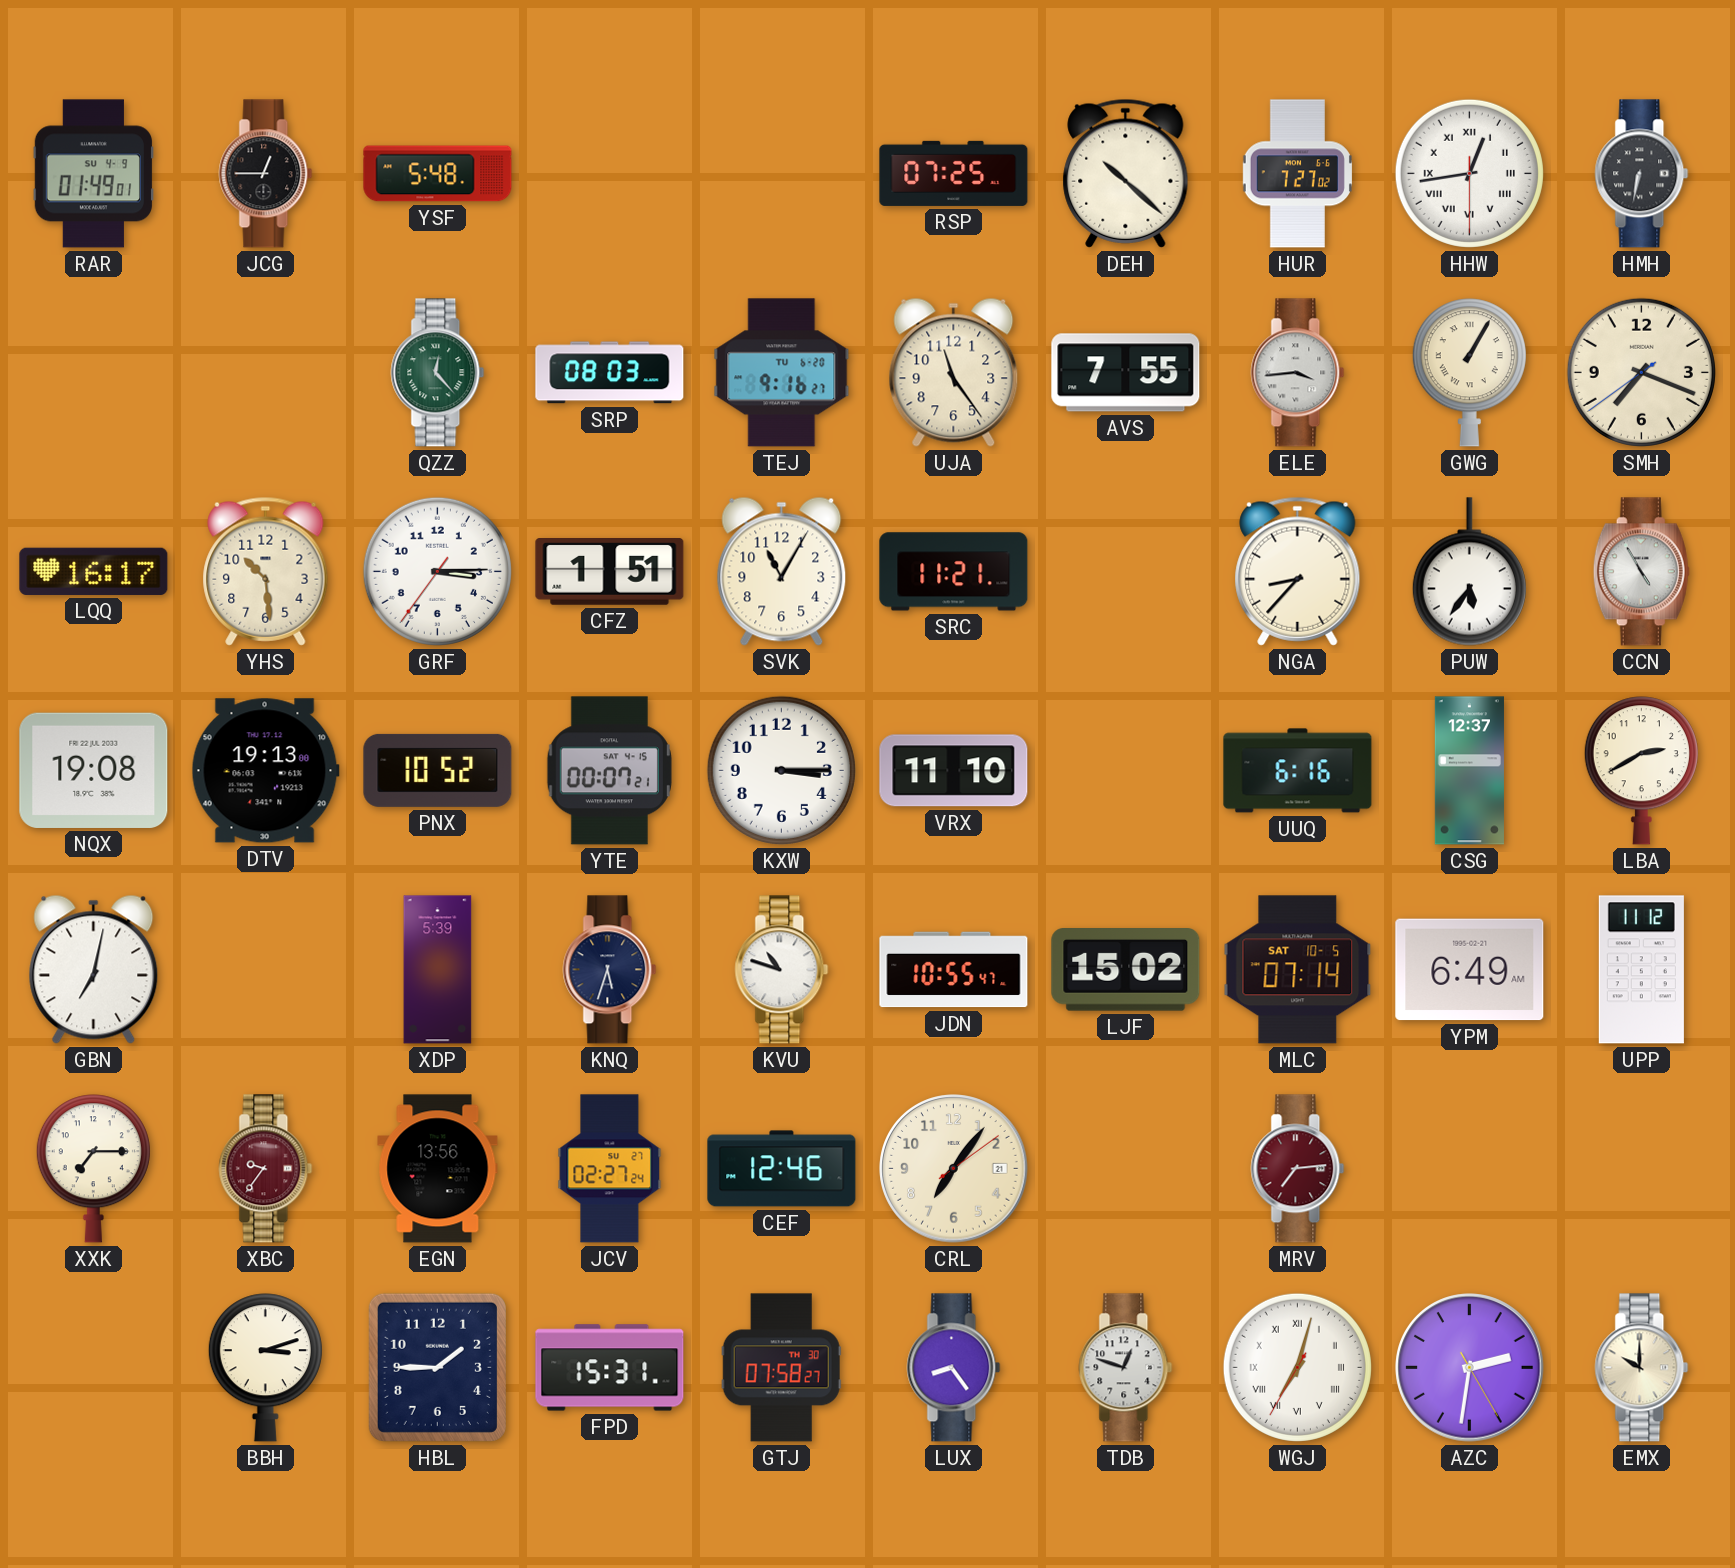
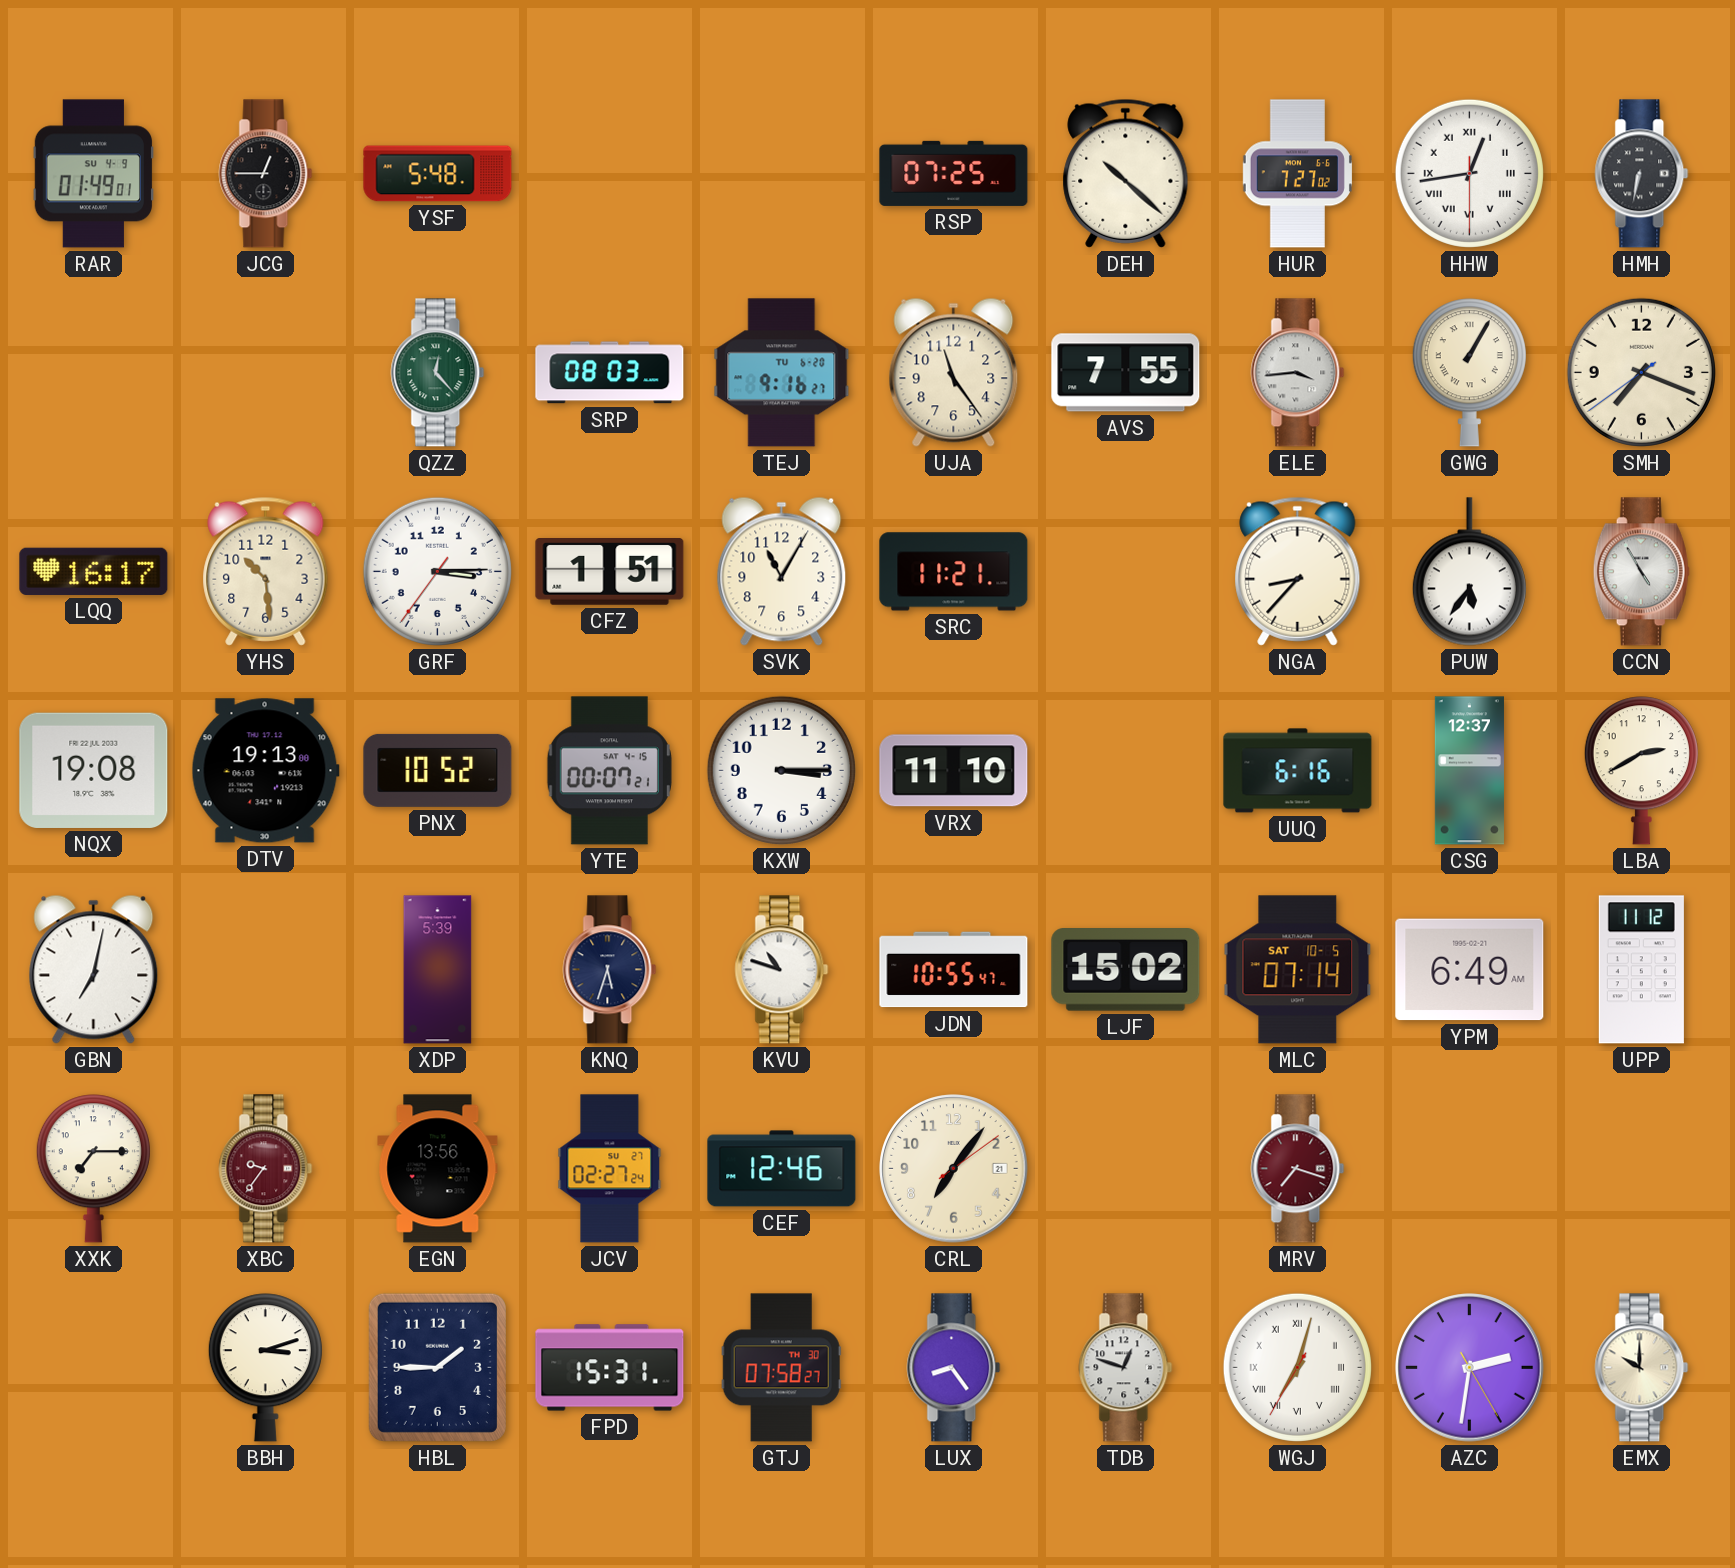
MRV: 7:14 -> 7:18 (1298, 1169)
